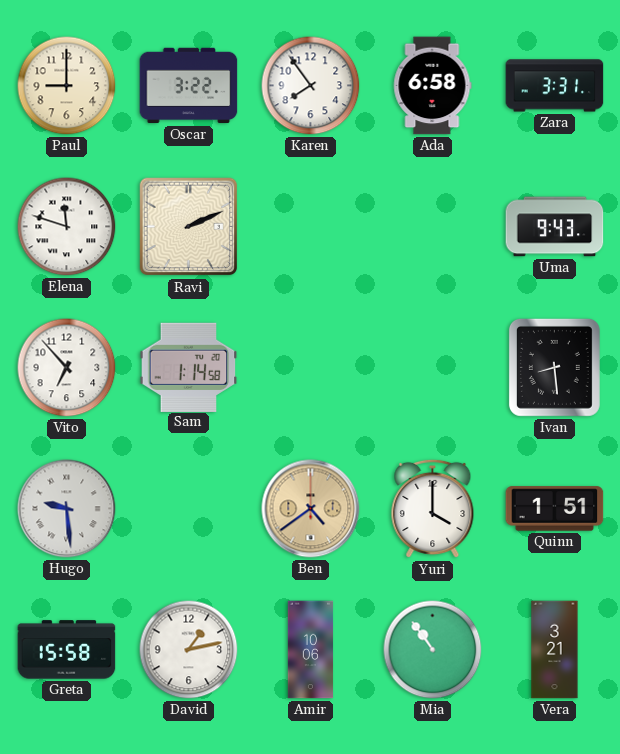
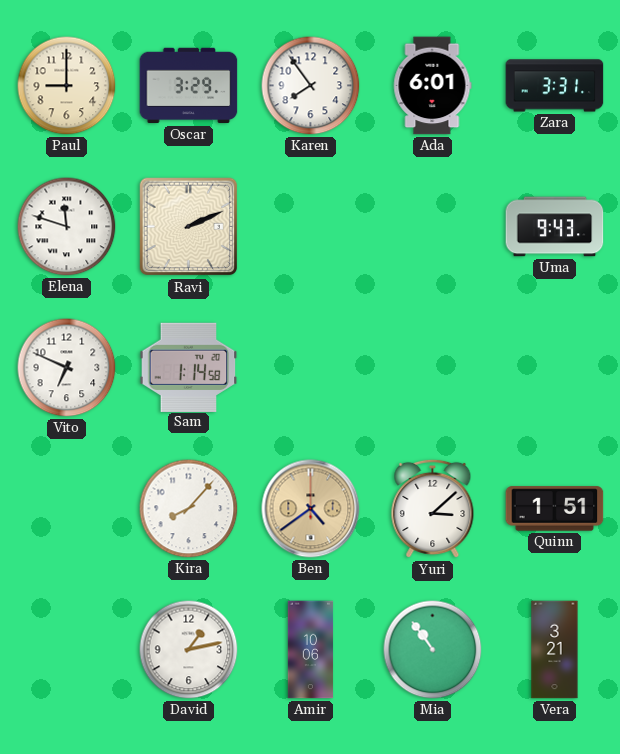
Oscar: 3:22 -> 3:29 (189, 86)
Ada: 6:58 -> 6:01 (433, 86)
Vito: 6:53 -> 6:49 (67, 368)
Ivan: 8:29 -> none (554, 367)
Hugo: 9:29 -> none (67, 509)
Kira: none -> 8:07 (189, 509)
Yuri: 4:00 -> 3:08 (433, 509)
Greta: 15:58 -> none (67, 650)
